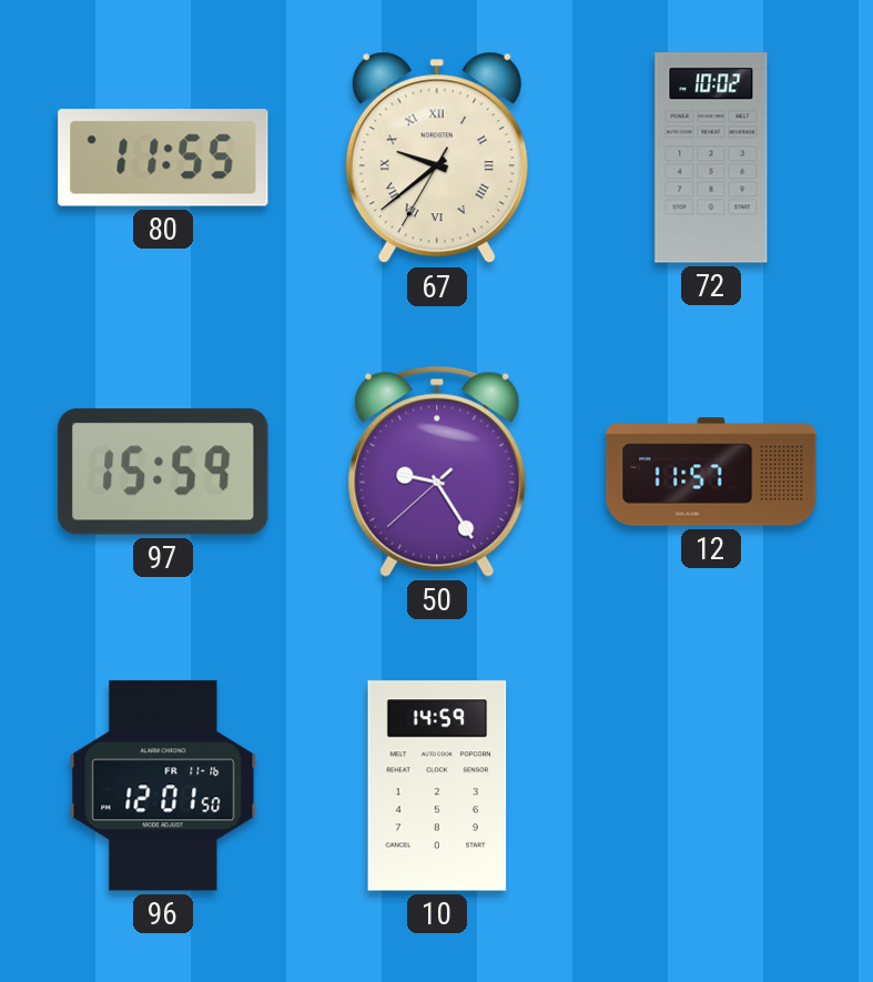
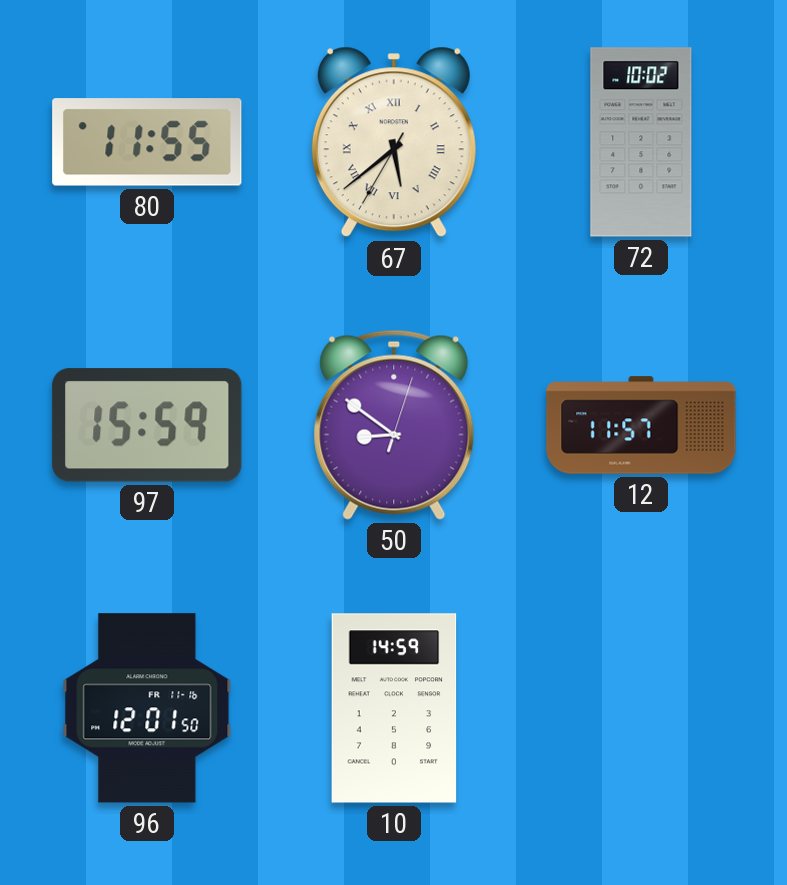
67: 9:38 -> 5:38 (394, 142)
50: 9:24 -> 8:51 (394, 425)
